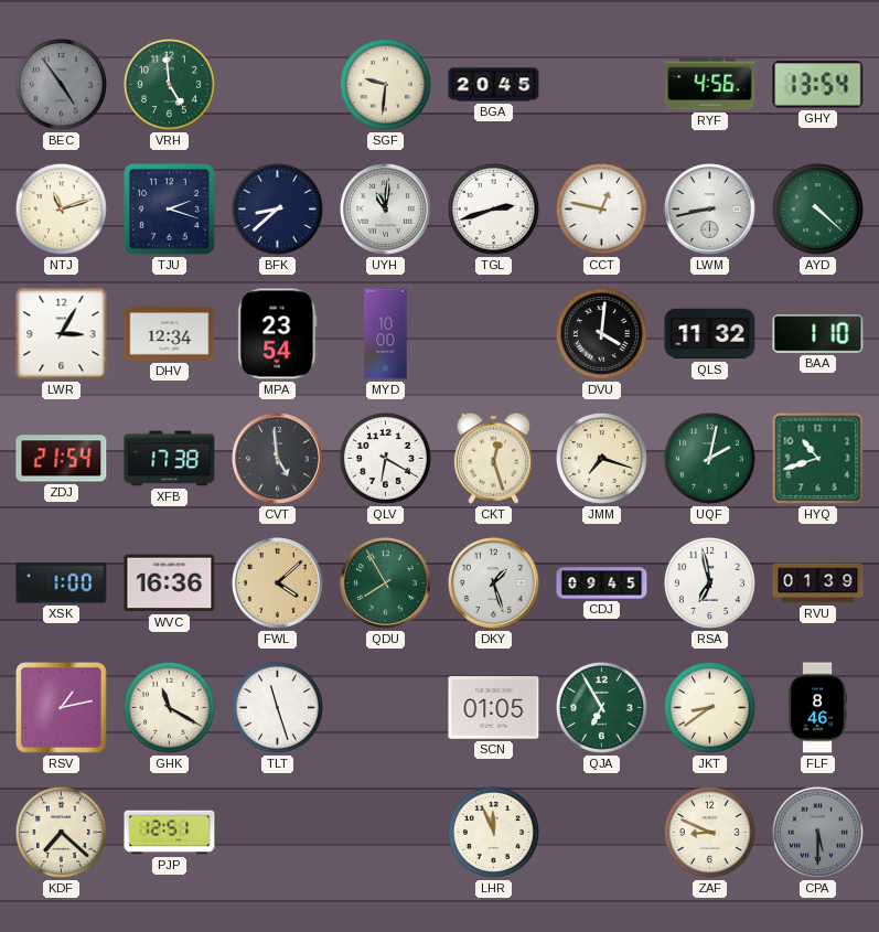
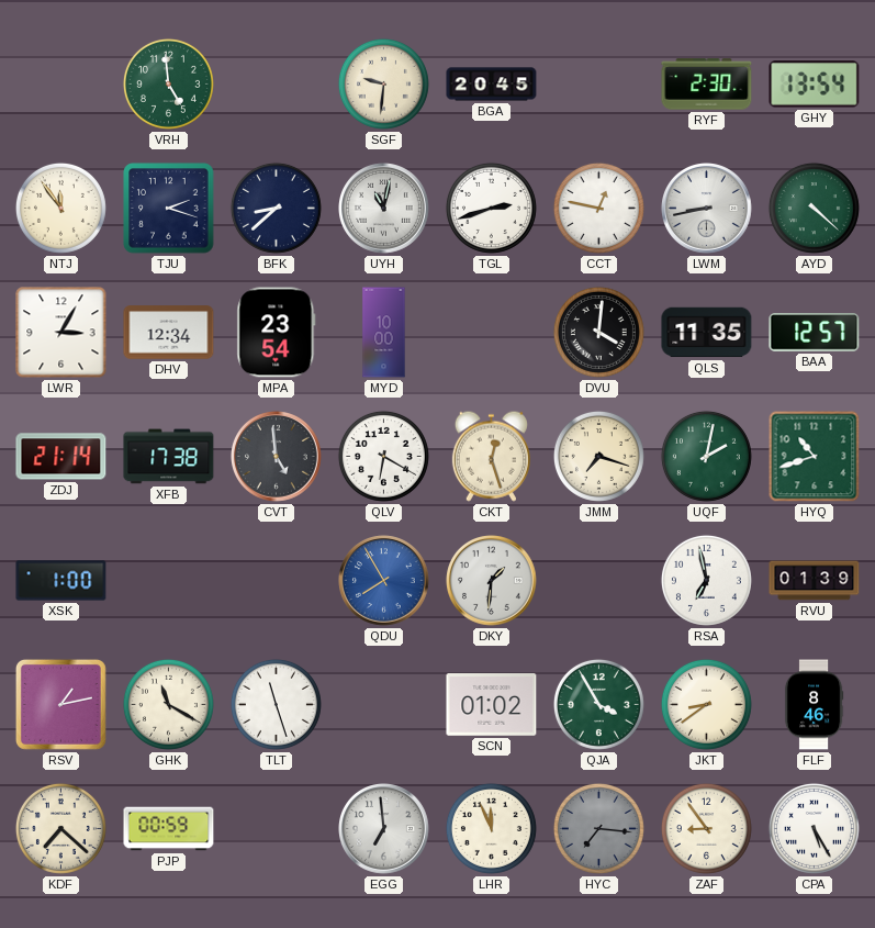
BEC: 4:54 -> none (61, 84)
RYF: 4:56 -> 2:30 (707, 85)
NTJ: 11:12 -> 11:54 (60, 208)
UYH: 11:01 -> 11:02 (384, 209)
QLS: 11:32 -> 11:35 (707, 333)
BAA: 1:10 -> 12:57 (815, 333)
ZDJ: 21:54 -> 21:14 (61, 457)
WVC: 16:36 -> none (170, 583)
FWL: 4:08 -> none (278, 583)
QDU dial: green -> blue (384, 581)
DKY: 1:27 -> 1:31 (492, 581)
CDJ: 09:45 -> none (602, 583)
SCN: 01:05 -> 01:02 (492, 705)
QJA: 6:55 -> 3:55 (598, 704)
PJP: 12:51 -> 00:59 (169, 829)
EGG: none -> 6:59 (384, 829)
HYC: none -> 7:16 (598, 828)
ZAF: 8:49 -> 8:54 (706, 828)
CPA: 5:30 -> 5:25 (814, 828)
CPA dial: grey -> white (814, 828)
